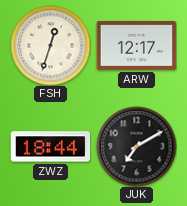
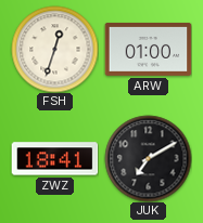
ARW: 12:17 -> 01:00 (148, 49)
ZWZ: 18:44 -> 18:41 (54, 159)
